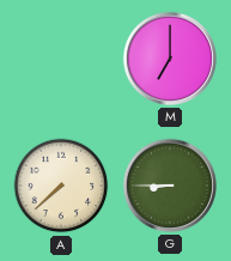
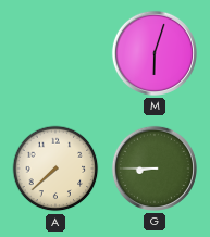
M: 7:00 -> 6:03 (155, 53)
